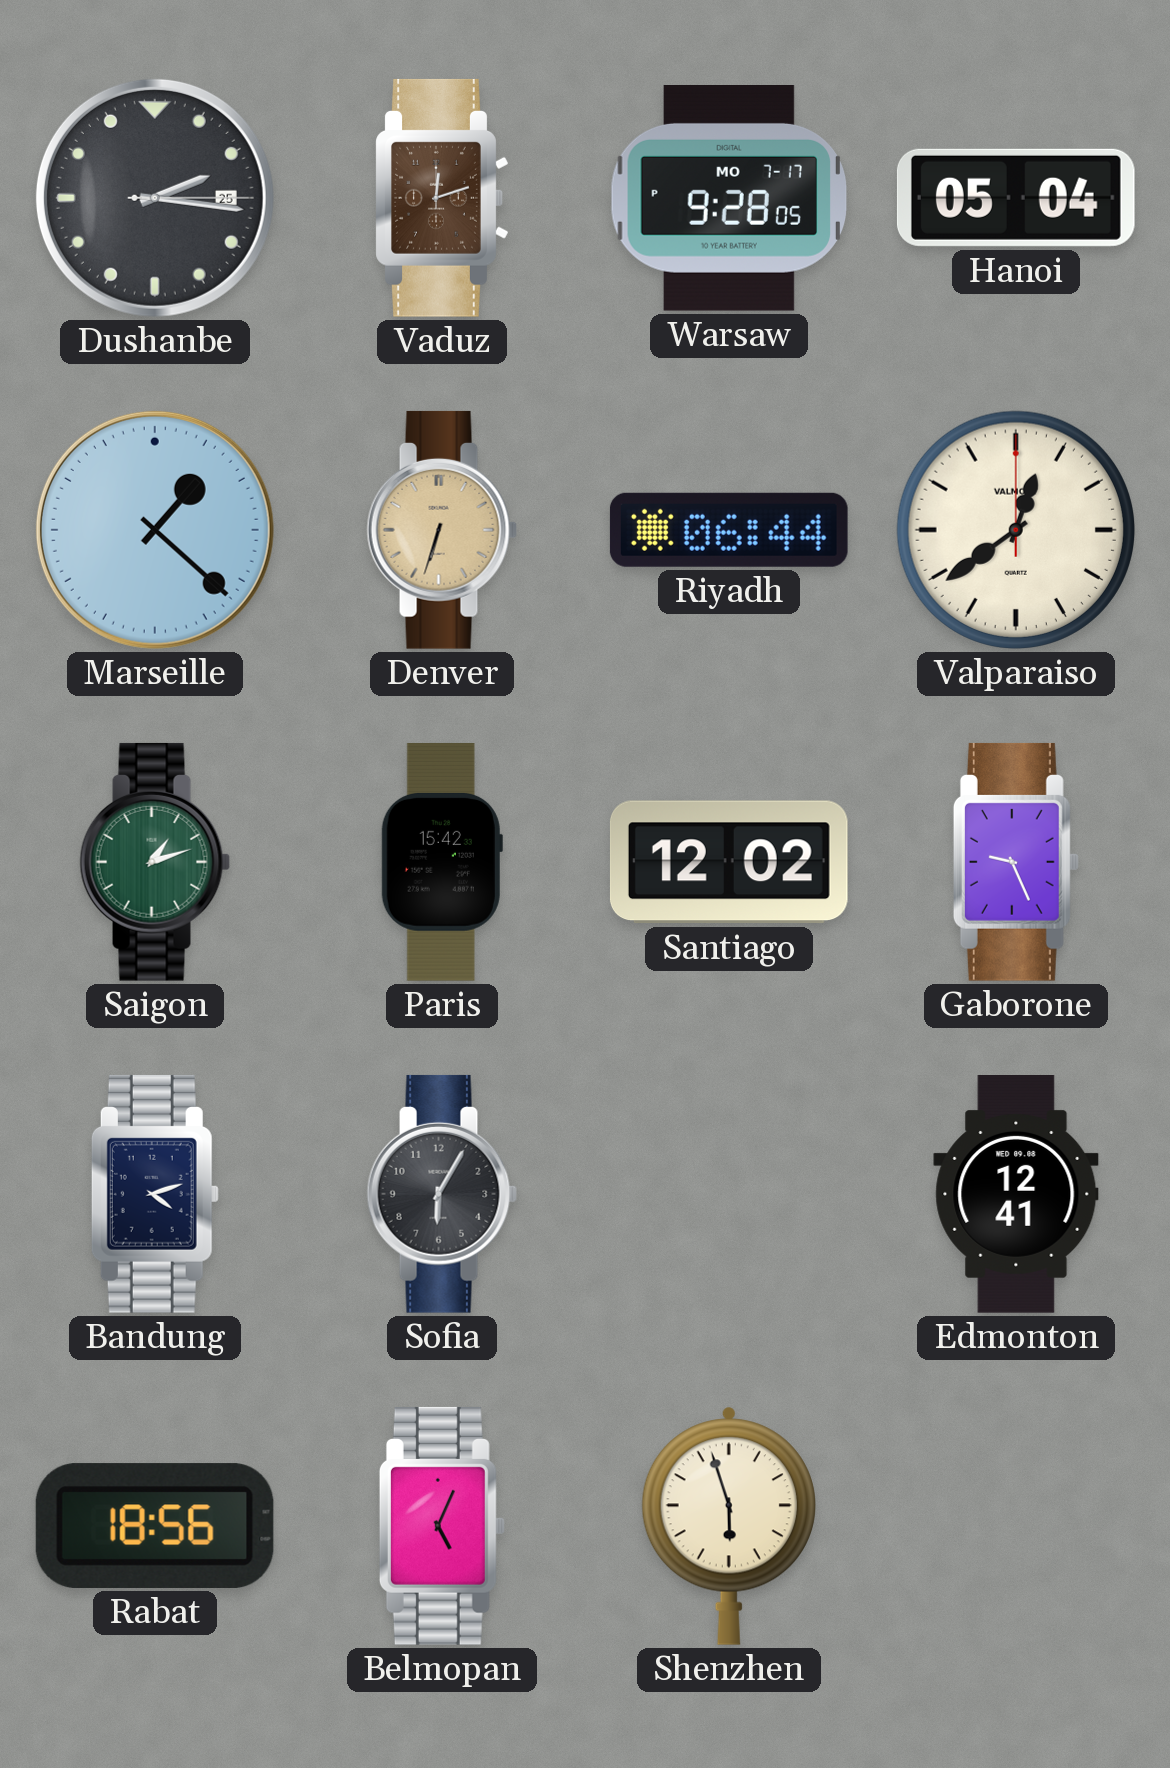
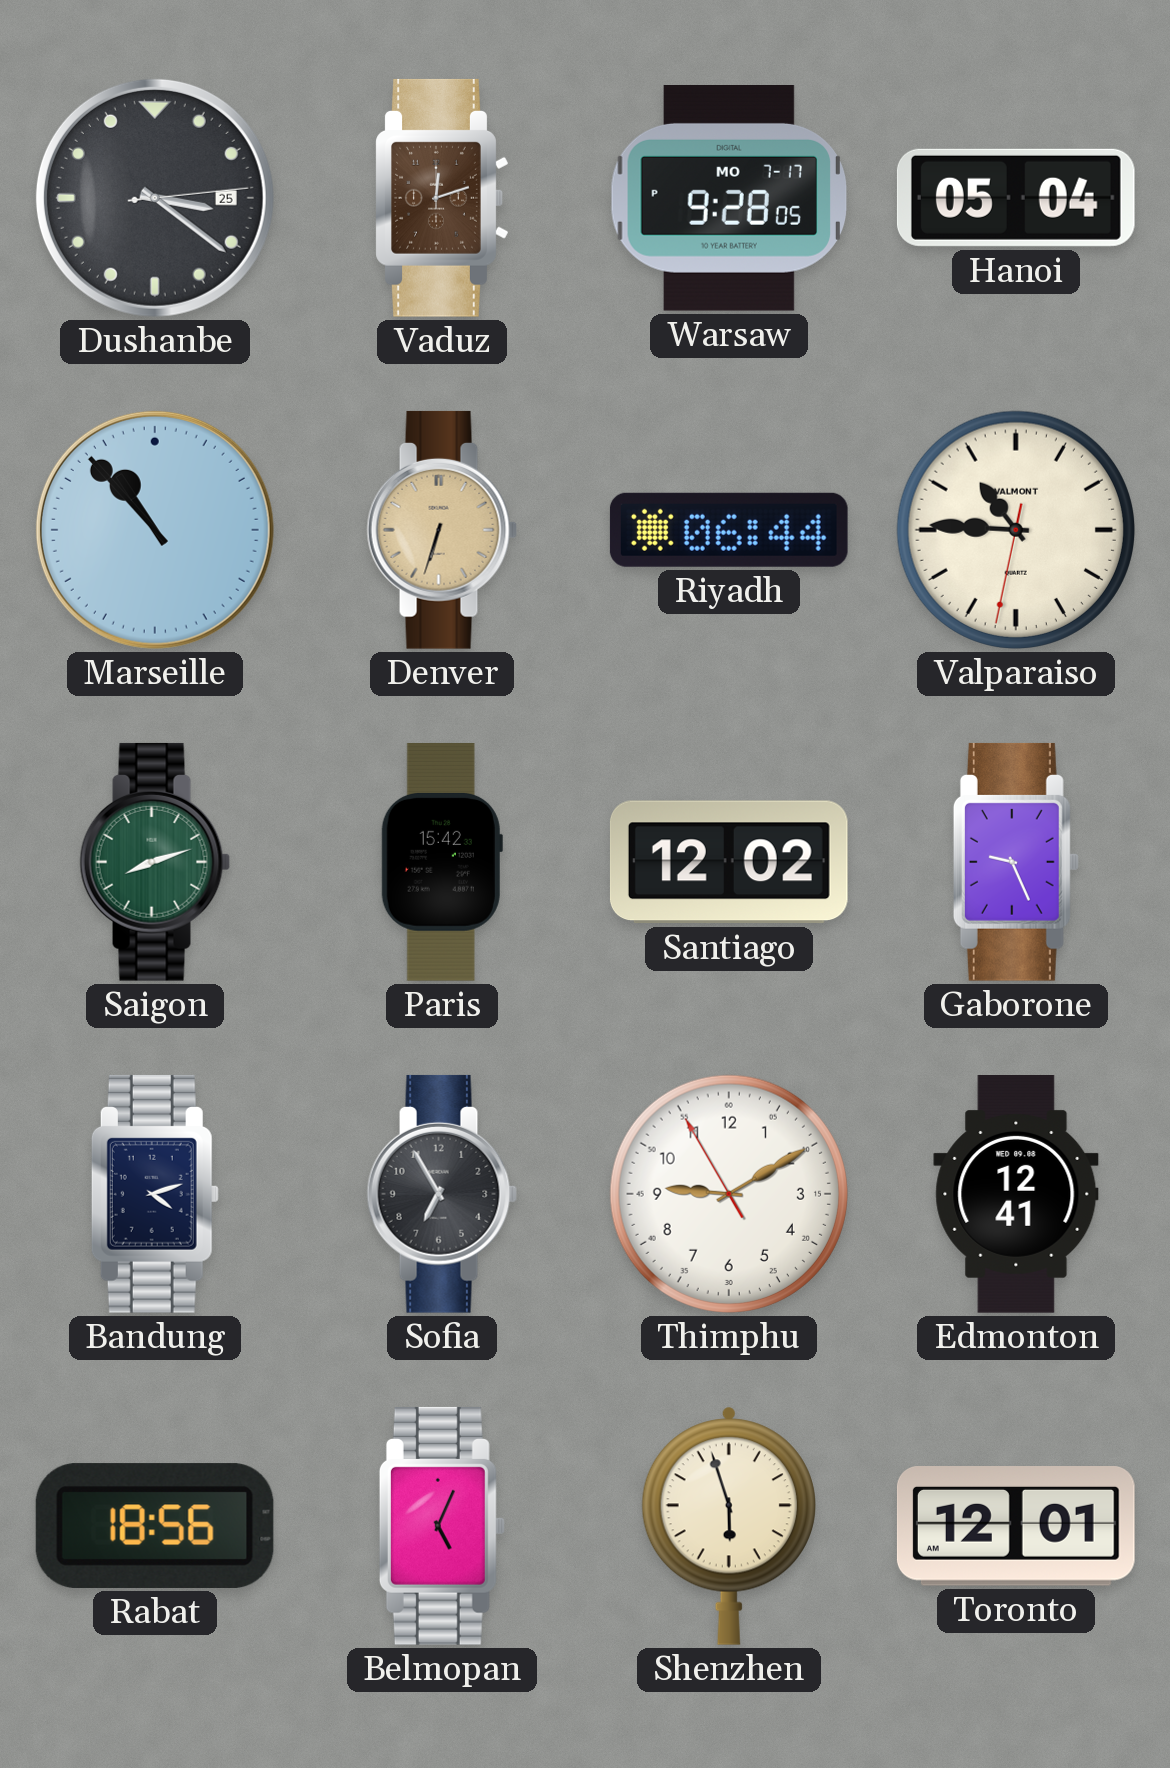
Dushanbe: 2:16 -> 3:21 (155, 198)
Marseille: 1:22 -> 10:53 (155, 530)
Valparaiso: 12:39 -> 10:45 (1016, 530)
Saigon: 1:12 -> 8:12 (155, 862)
Sofia: 6:05 -> 6:55 (442, 1194)
Thimphu: none -> 9:09 (729, 1194)
Toronto: none -> 12:01 (1016, 1527)
